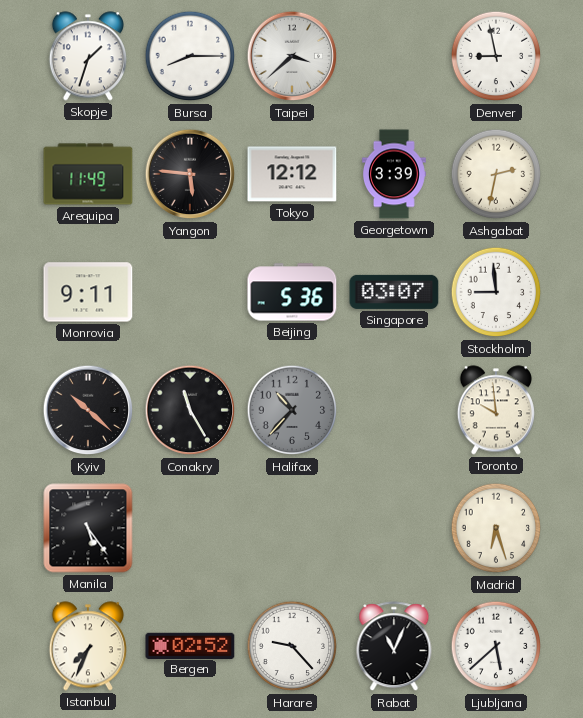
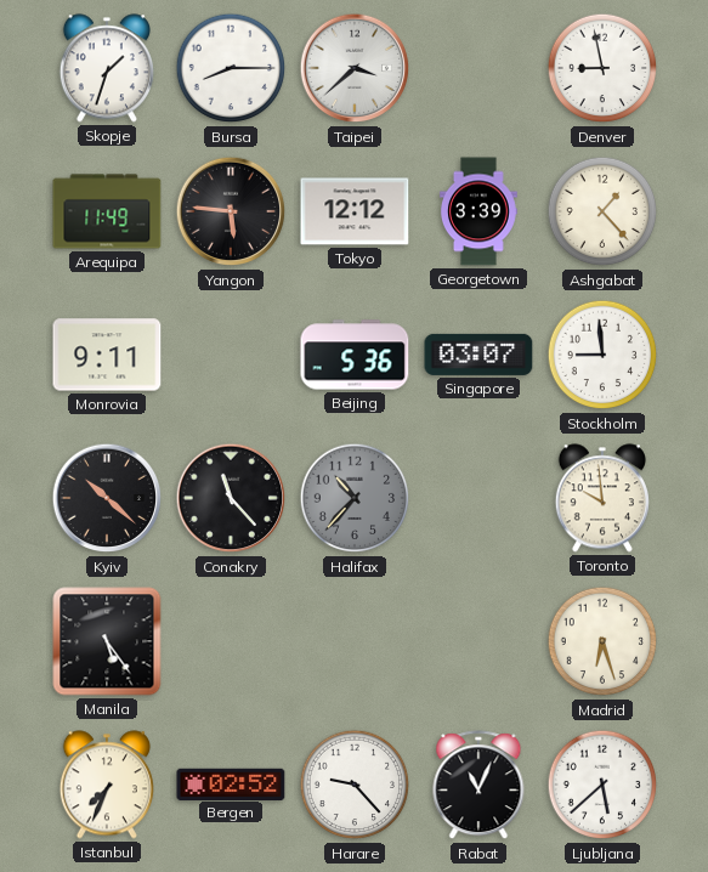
Ashgabat: 2:32 -> 1:23 (602, 211)
Conakry: 11:25 -> 11:23 (231, 498)
